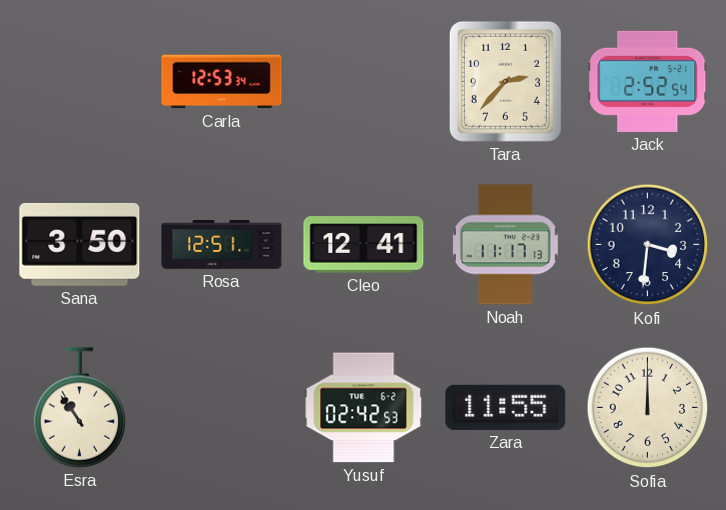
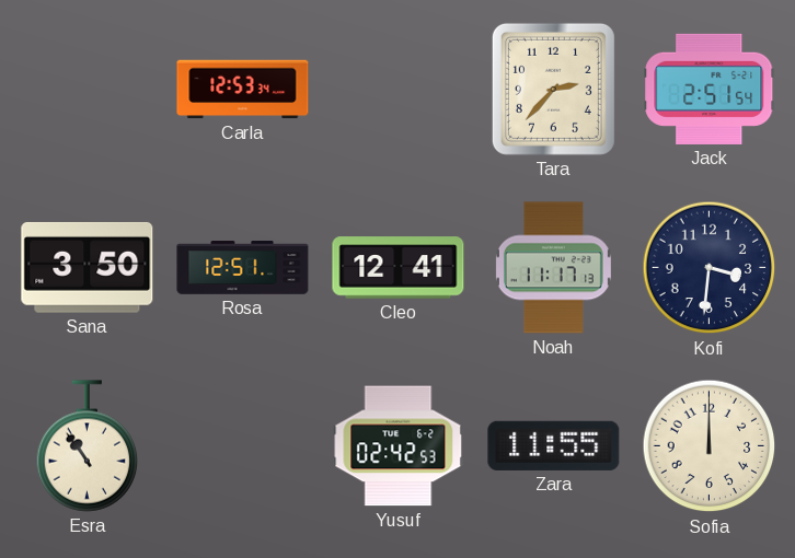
Jack: 2:52 -> 2:51 (710, 89)
